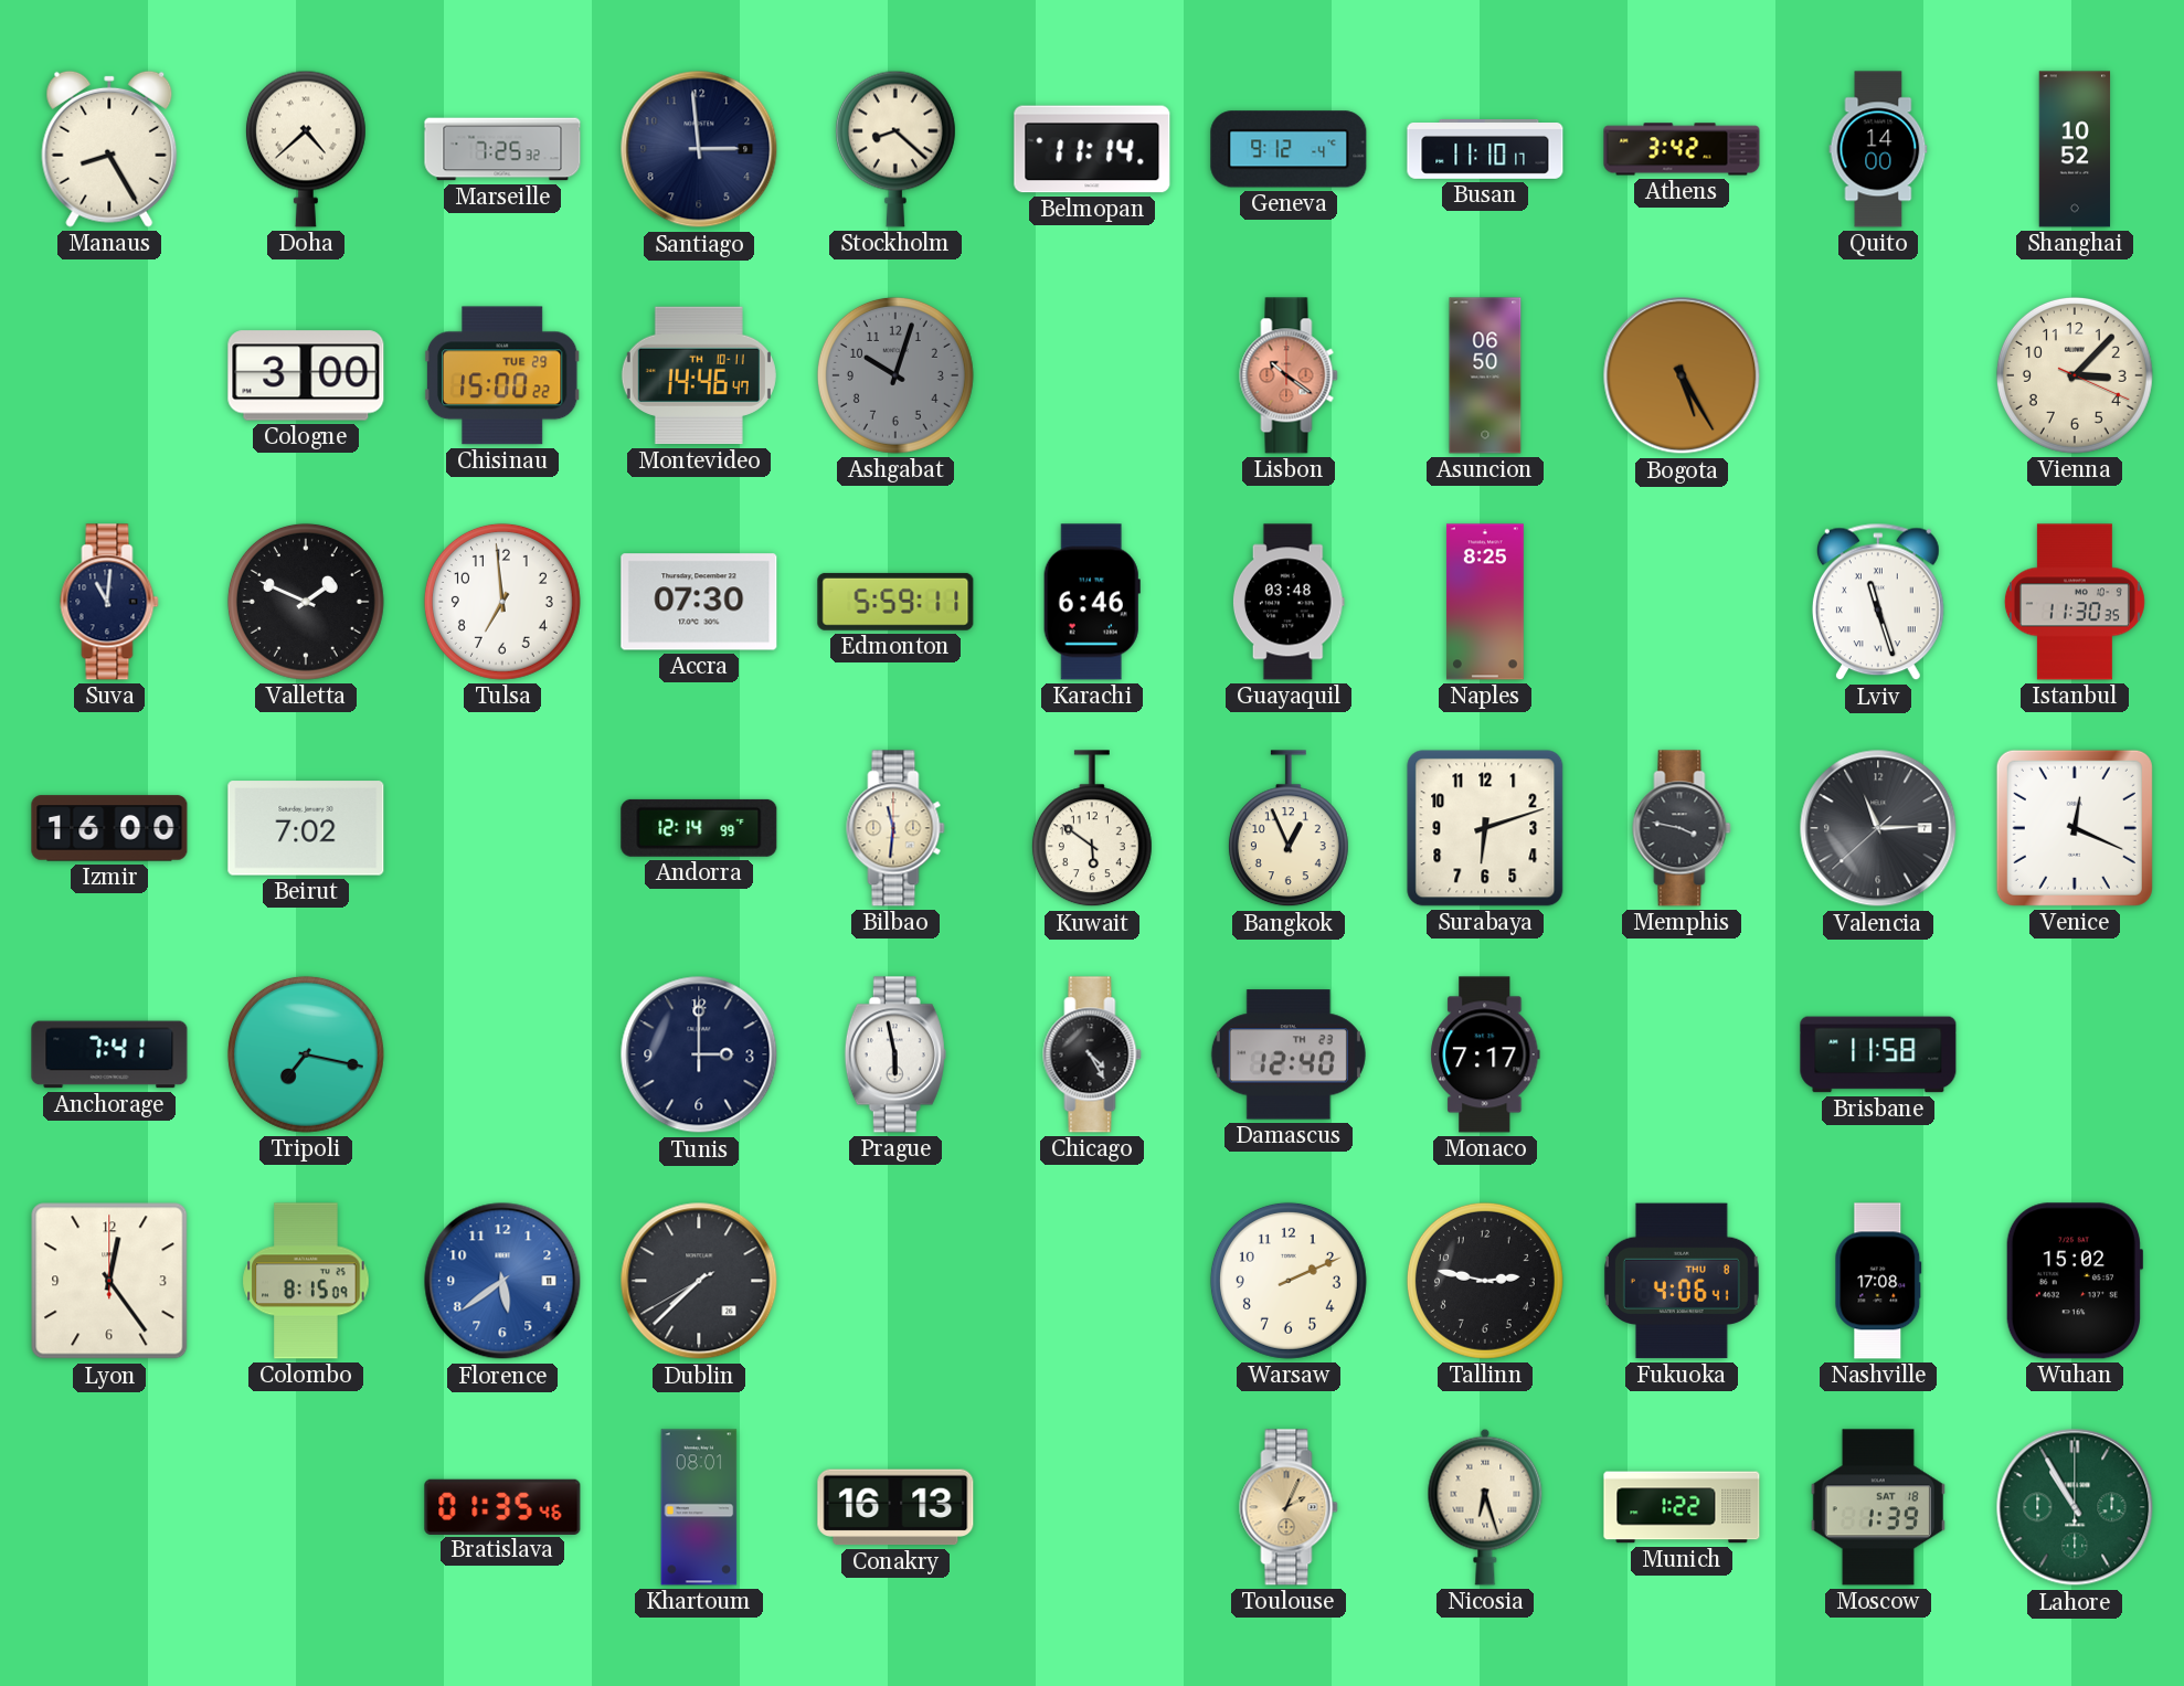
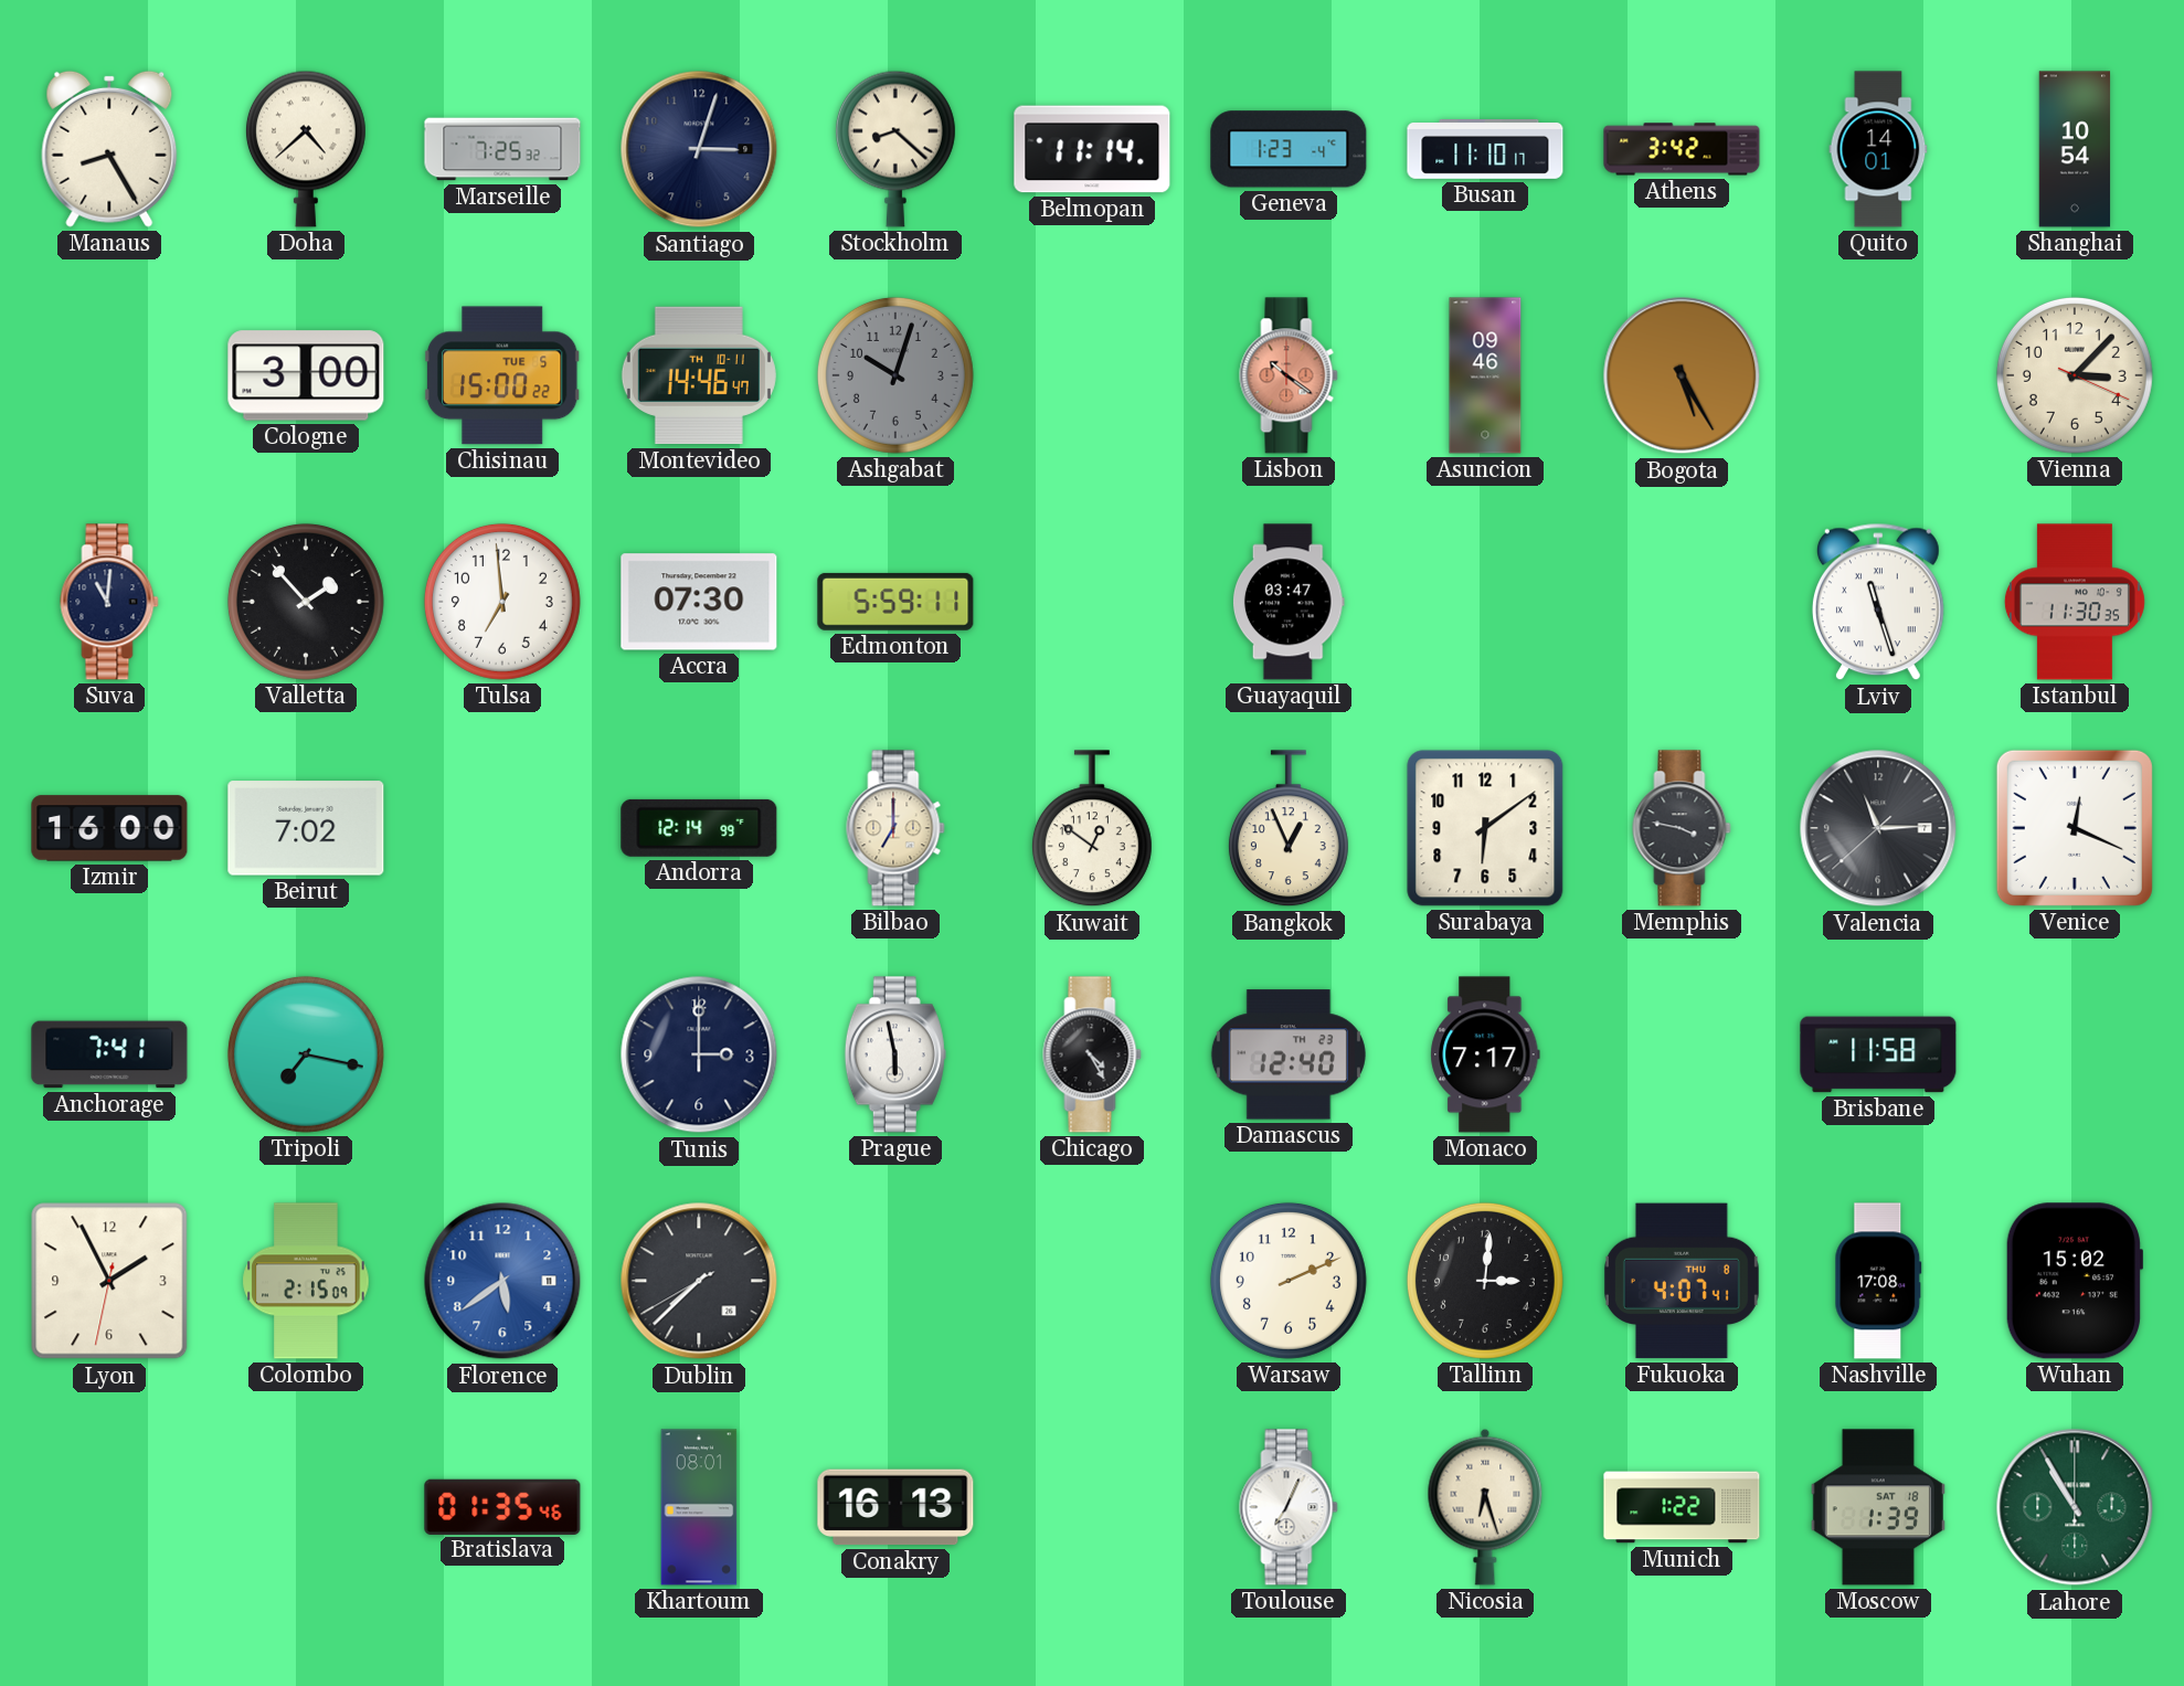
Santiago: 2:59 -> 3:03 (699, 149)
Geneva: 9:12 -> 1:23 (1289, 149)
Quito: 14:00 -> 14:01 (1878, 149)
Shanghai: 10:52 -> 10:54 (2075, 149)
Chisinau date: TUE 29 -> TUE 5 (502, 375)
Asuncion: 06:50 -> 09:46 (1485, 375)
Valletta: 1:49 -> 1:53 (306, 602)
Karachi: 6:46 -> none (1092, 602)
Guayaquil: 03:48 -> 03:47 (1289, 602)
Naples: 8:25 -> none (1485, 602)
Bilbao: 11:31 -> 7:00 (895, 828)
Kuwait: 5:51 -> 12:51 (1092, 829)
Surabaya: 6:12 -> 6:09 (1485, 828)
Lyon: 12:24 -> 1:55 (109, 1281)
Colombo: 8:15 -> 2:15 (306, 1281)
Tallinn: 2:47 -> 3:01 (1485, 1281)
Fukuoka: 4:06 -> 4:07 (1682, 1281)
Toulouse: 2:04 -> 7:04 (1289, 1507)
Toulouse dial: champagne -> white (1289, 1507)
